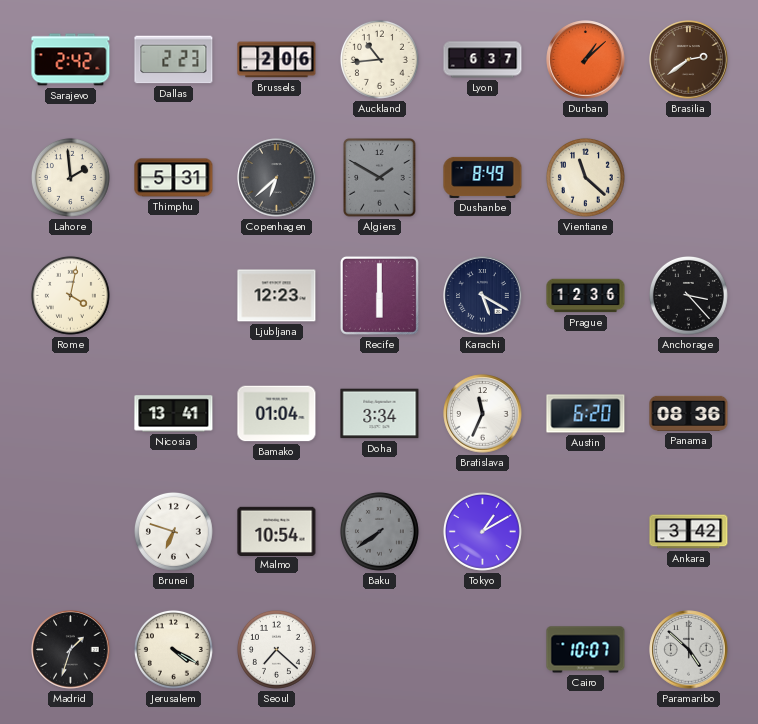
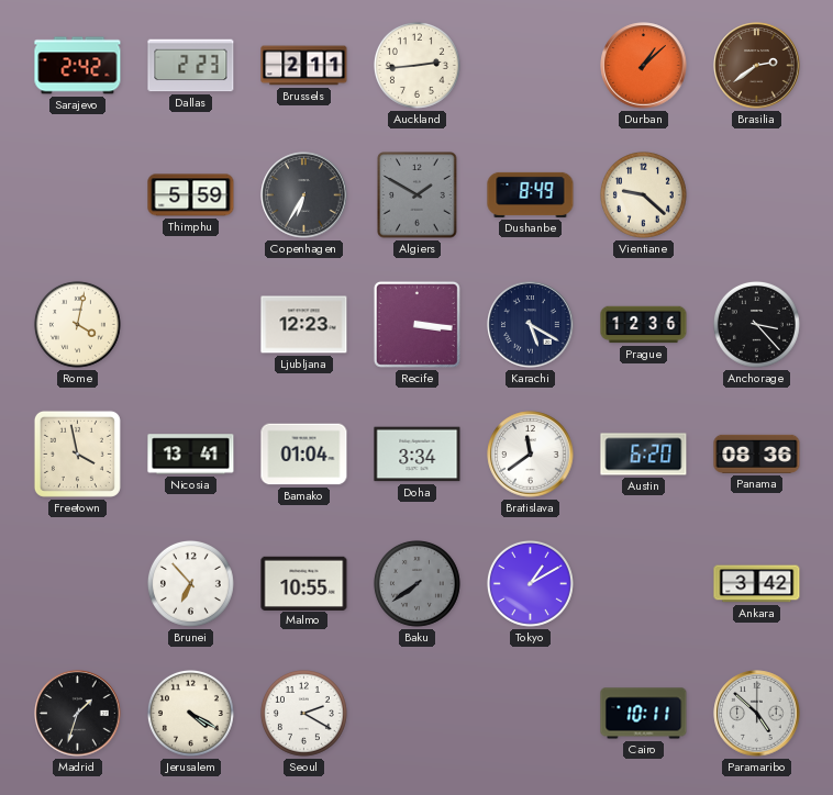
Brussels: 2:06 -> 2:11 (304, 66)
Auckland: 10:44 -> 2:44 (416, 65)
Lyon: 6:37 -> none (483, 60)
Lahore: 1:59 -> none (70, 177)
Thimphu: 5:31 -> 5:59 (191, 195)
Copenhagen: 6:38 -> 6:35 (304, 195)
Vientiane: 11:22 -> 9:22 (643, 194)
Recife: 6:00 -> 3:16 (416, 324)
Freetown: none -> 3:58 (77, 454)
Bratislava: 11:34 -> 11:39 (531, 455)
Brunei: 6:48 -> 6:53 (190, 583)
Malmo: 10:54 -> 10:55 (304, 583)
Seoul: 7:22 -> 2:20 (303, 713)
Cairo: 10:07 -> 10:11 (644, 714)
